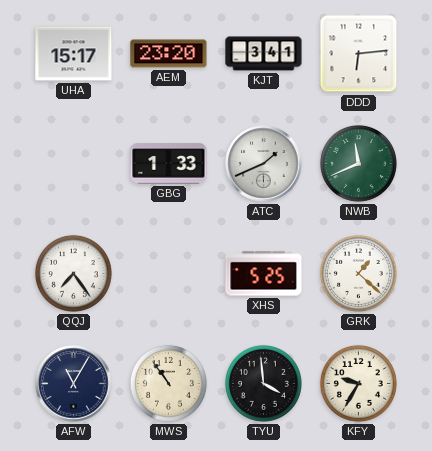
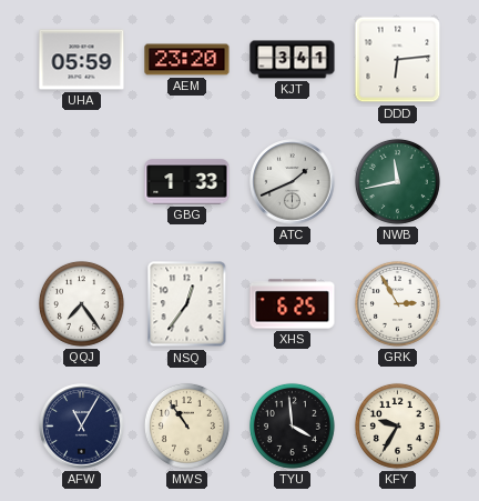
UHA: 15:17 -> 05:59 (82, 60)
NWB: 11:41 -> 11:43 (397, 181)
NSQ: none -> 12:36 (187, 304)
XHS: 5:25 -> 6:25 (293, 304)
GRK: 1:22 -> 2:55 (397, 303)
